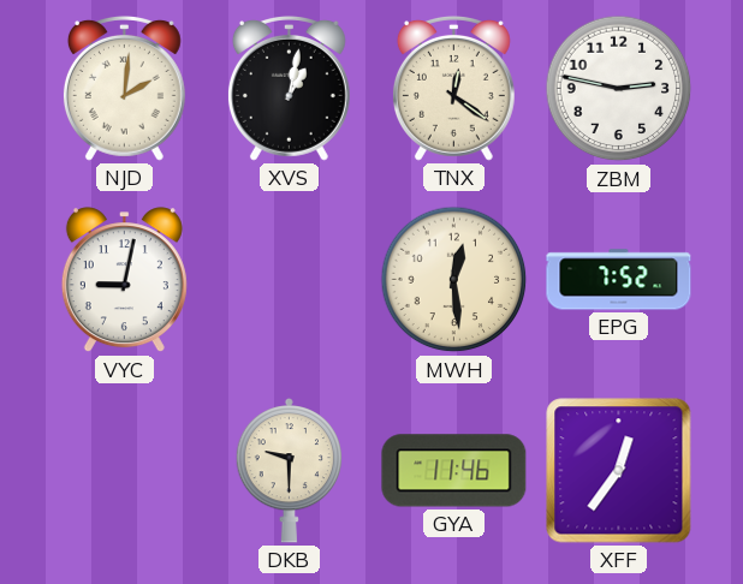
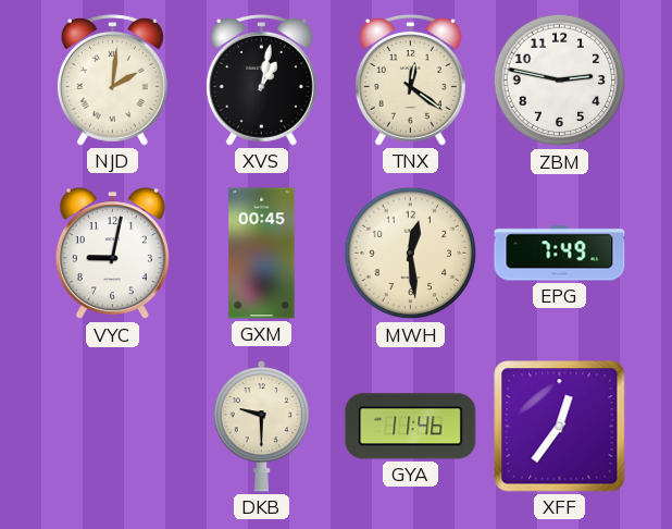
GXM: none -> 00:45 (262, 254)
EPG: 7:52 -> 7:49 (560, 254)
